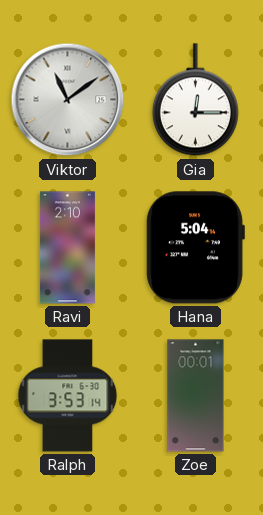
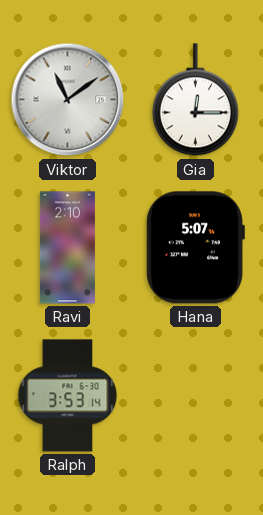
Hana: 5:04 -> 5:07 (195, 248)
Zoe: 00:01 -> none (196, 396)
